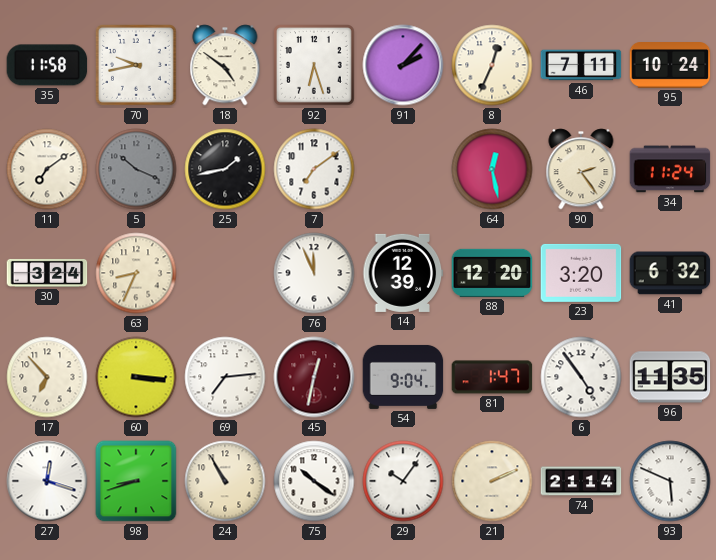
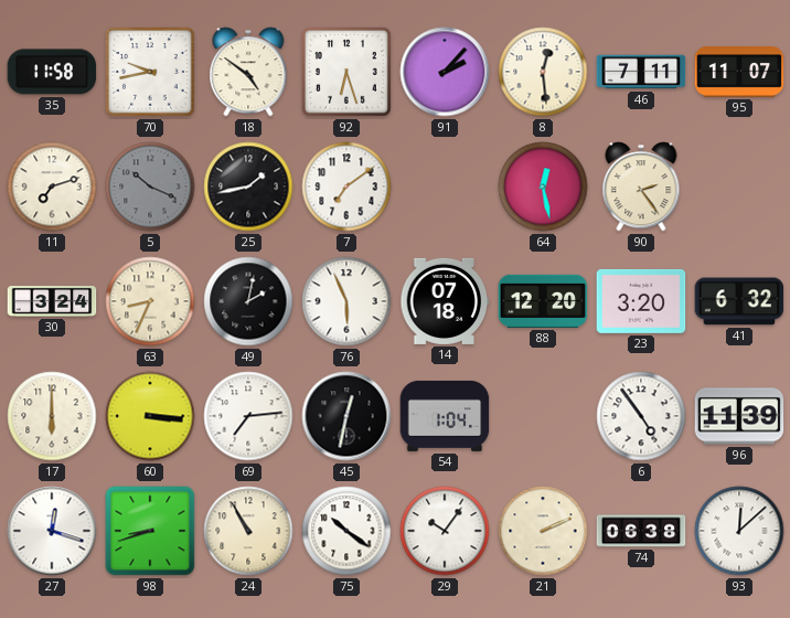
8: 12:34 -> 12:29 (543, 72)
95: 10:24 -> 11:07 (739, 73)
11: 7:09 -> 7:12 (52, 187)
34: 11:24 -> none (670, 169)
49: none -> 2:02 (248, 301)
76: 11:56 -> 5:56 (346, 301)
14: 12:39 -> 07:18 (445, 301)
17: 6:53 -> 6:00 (52, 416)
45 dial: burgundy -> black (346, 416)
54: 9:04 -> 1:04 (445, 416)
81: 1:47 -> none (492, 377)
96: 11:35 -> 11:39 (739, 416)
74: 21:14 -> 06:38 (641, 531)
93: 5:49 -> 12:08 (739, 531)
